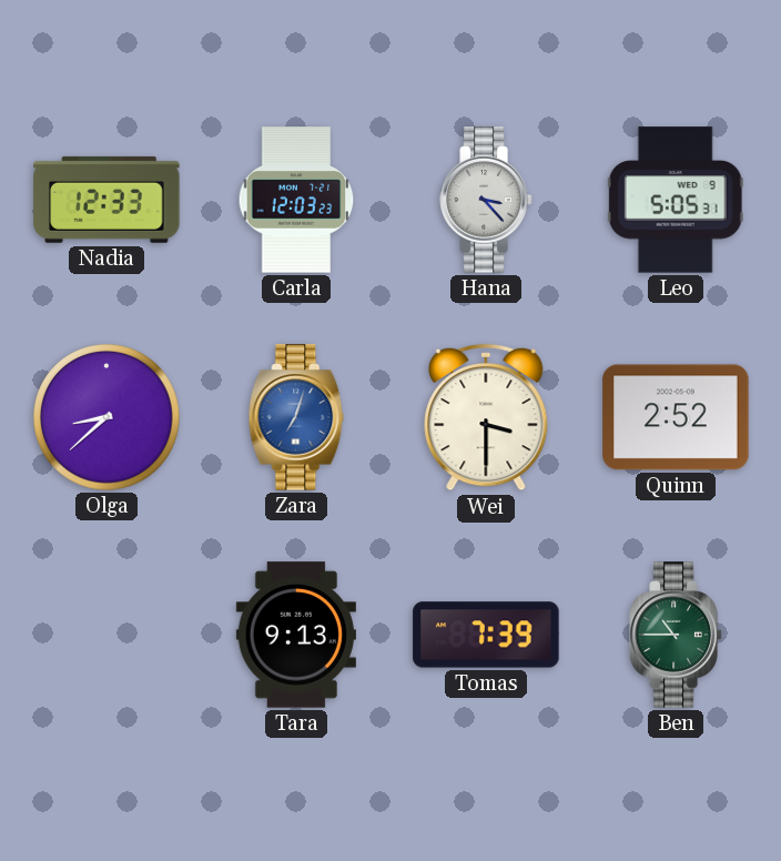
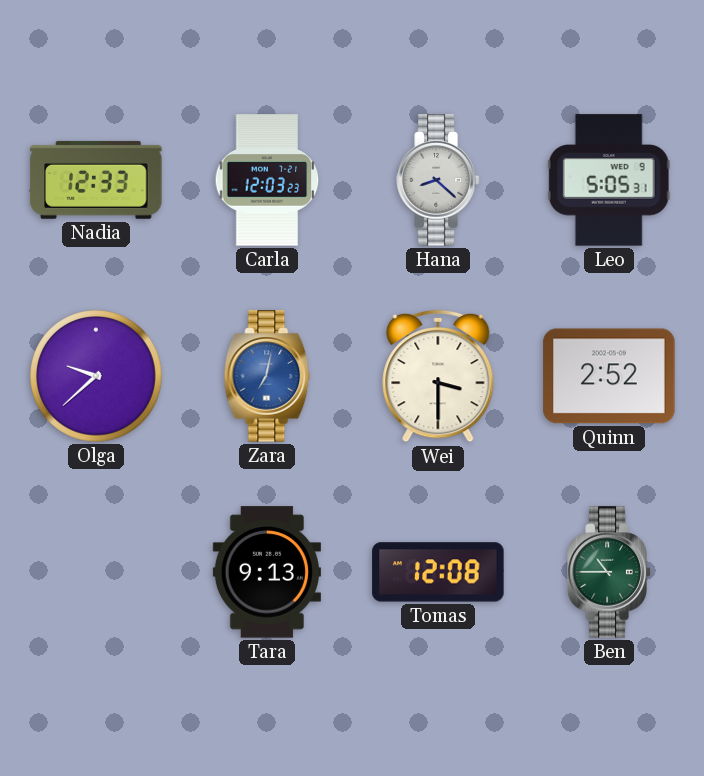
Hana: 3:23 -> 8:22 (438, 180)
Olga: 8:38 -> 9:38 (97, 377)
Zara: 7:03 -> 7:02 (267, 376)
Tomas: 7:39 -> 12:08 (438, 572)
